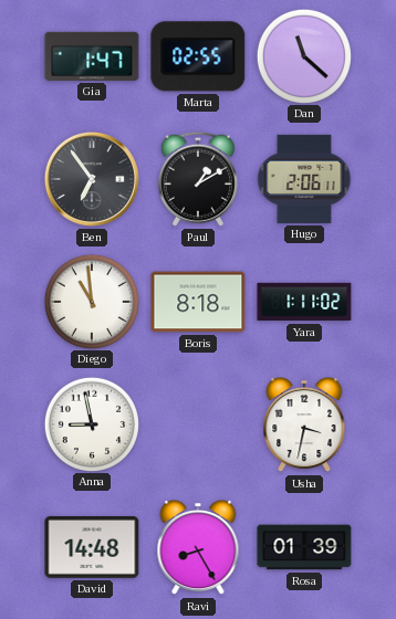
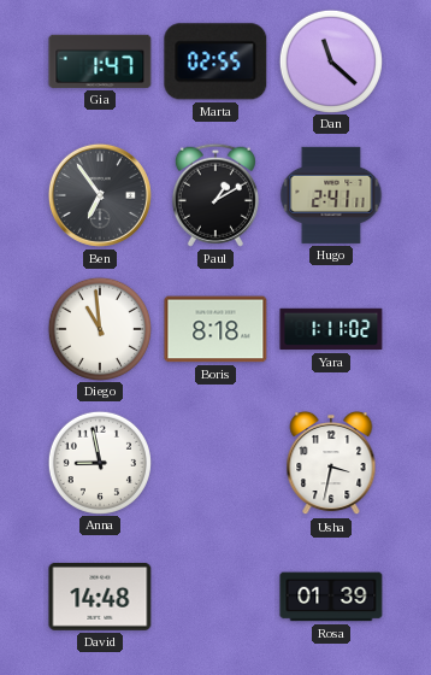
Hugo: 2:06 -> 2:41 (331, 195)
Ravi: 8:25 -> none (198, 547)
